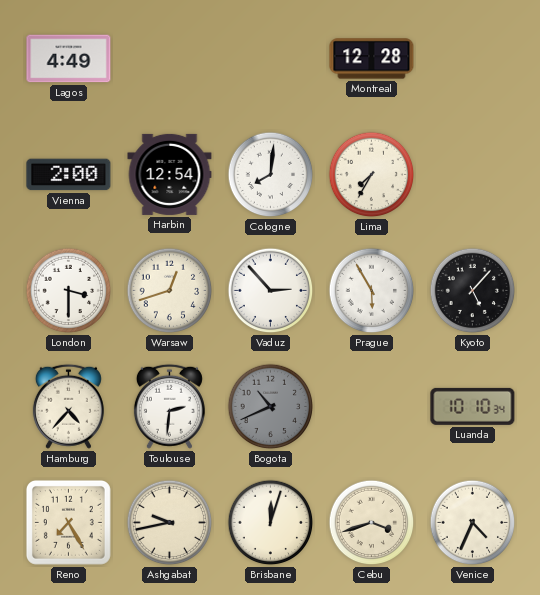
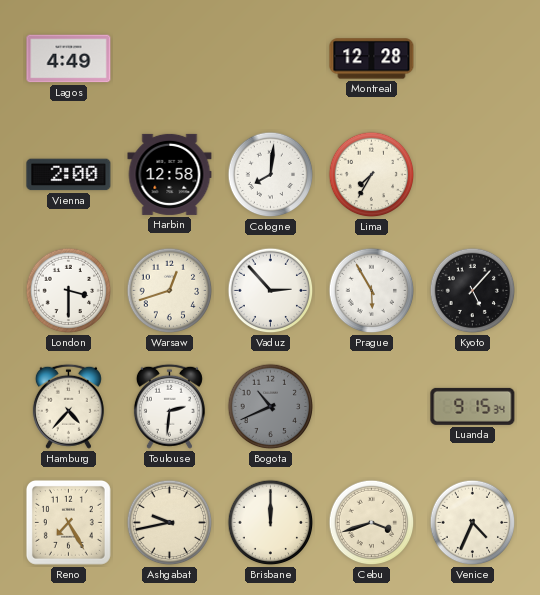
Harbin: 12:54 -> 12:58 (170, 174)
Luanda: 10:10 -> 9:15 (473, 406)
Brisbane: 12:03 -> 12:00 (271, 523)
